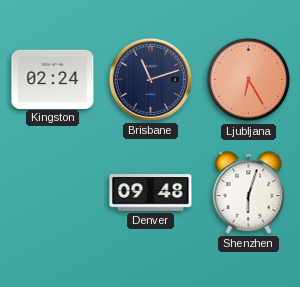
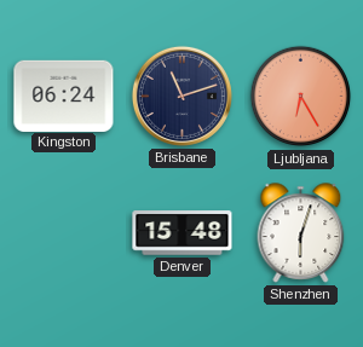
Kingston: 02:24 -> 06:24 (64, 96)
Denver: 09:48 -> 15:48 (183, 233)
